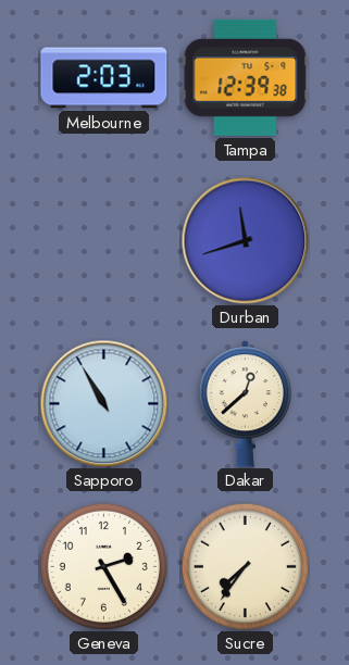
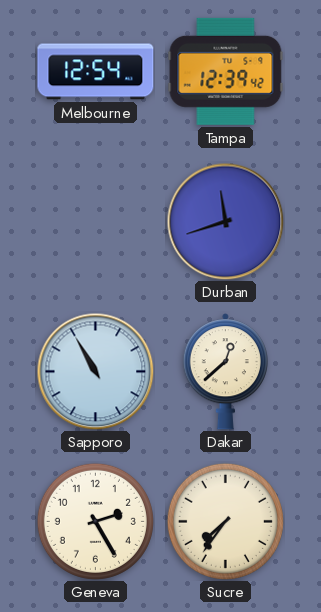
Melbourne: 2:03 -> 12:54 (96, 72)
Tampa: 12:39:38 -> 12:39:42 (226, 71)
